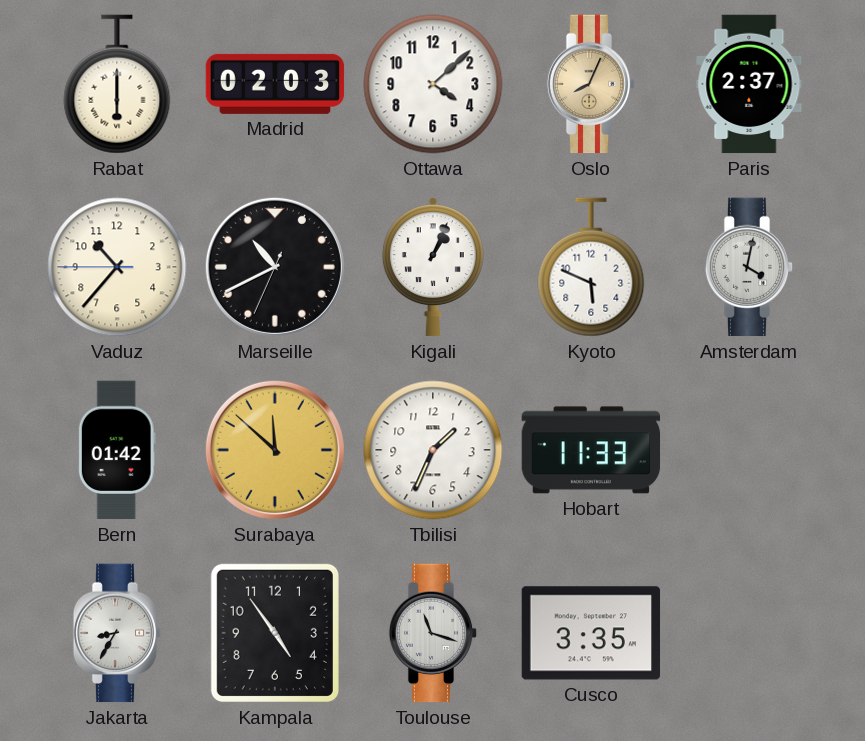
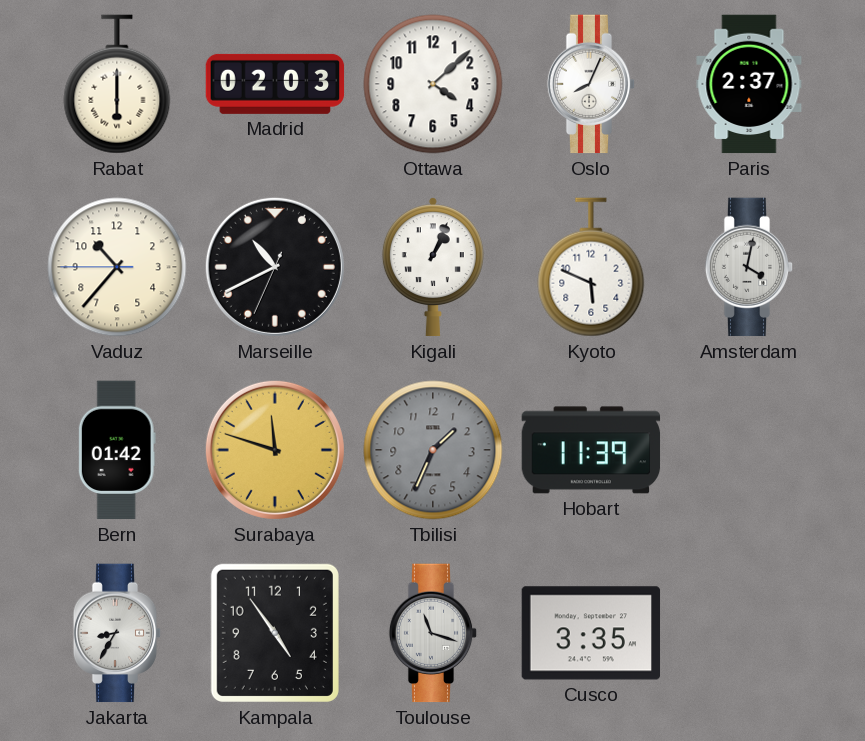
Oslo dial: champagne -> white (591, 84)
Surabaya: 11:52 -> 11:48 (275, 450)
Tbilisi dial: white -> grey (433, 450)
Hobart: 11:33 -> 11:39 (591, 450)
